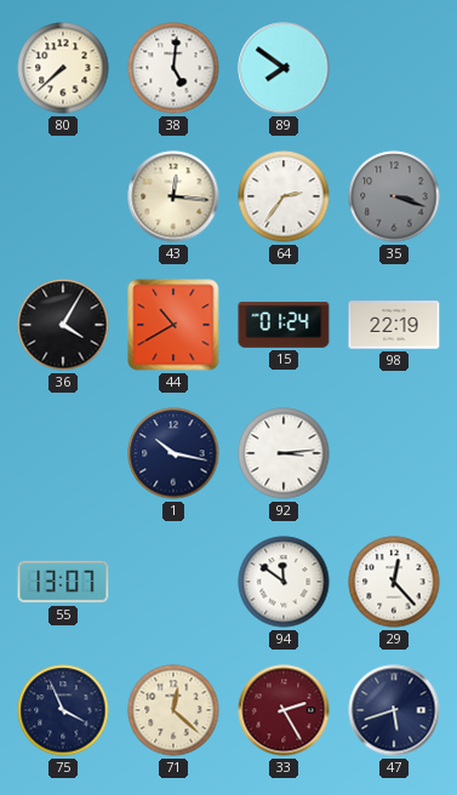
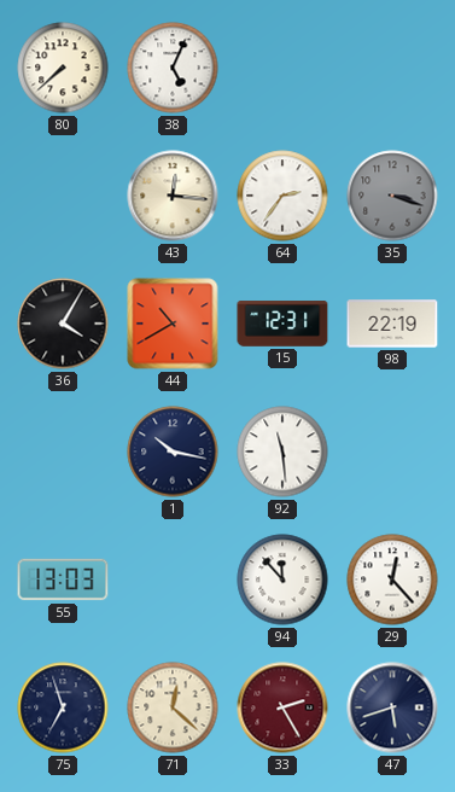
38: 5:01 -> 5:04 (173, 68)
89: 7:51 -> none (284, 68)
15: 01:24 -> 12:31 (282, 324)
92: 3:14 -> 11:29 (282, 452)
55: 13:07 -> 13:03 (63, 580)
94: 11:51 -> 11:53 (282, 580)
75: 3:56 -> 6:57 (63, 707)
